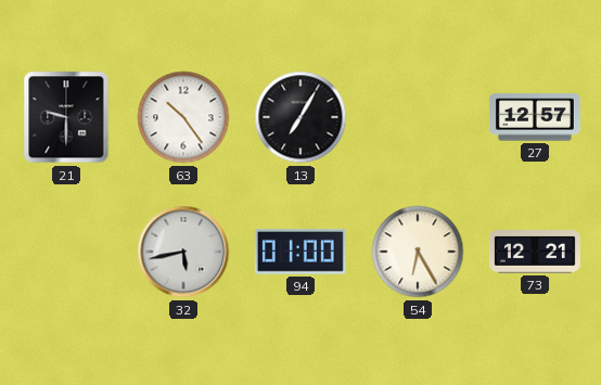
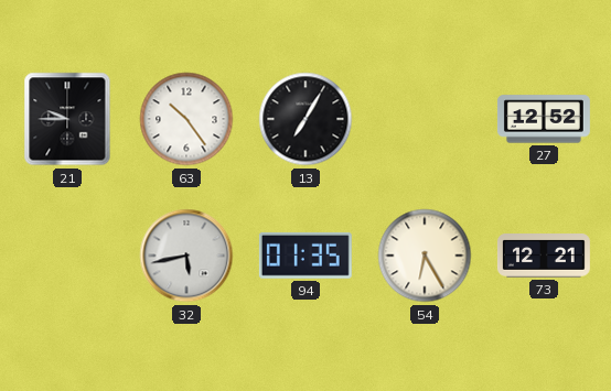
21: 9:30 -> 9:45 (67, 119)
27: 12:57 -> 12:52 (544, 119)
94: 01:00 -> 01:35 (305, 256)
